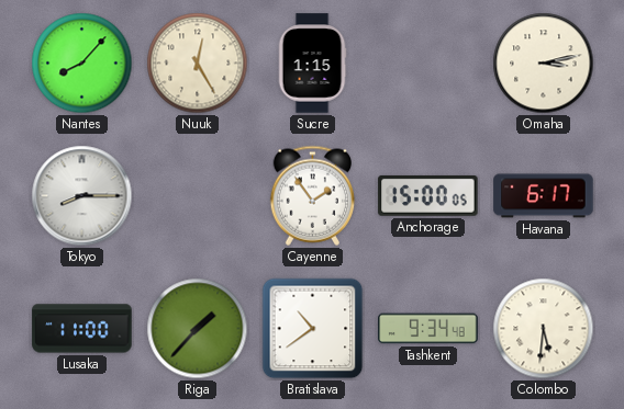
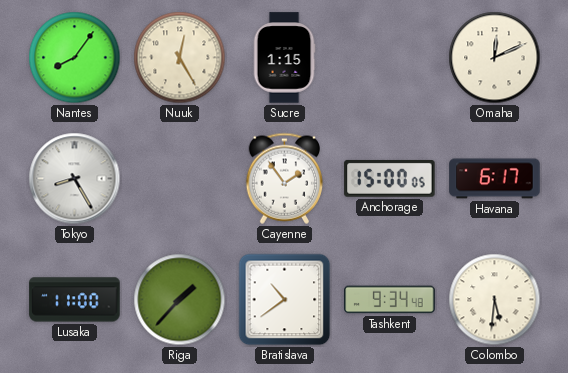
Nantes: 8:07 -> 8:06 (75, 58)
Omaha: 3:13 -> 12:11 (495, 58)
Tokyo: 8:15 -> 8:25 (75, 179)
